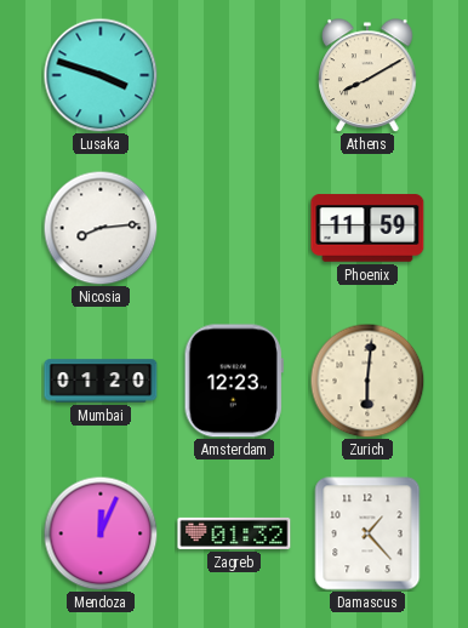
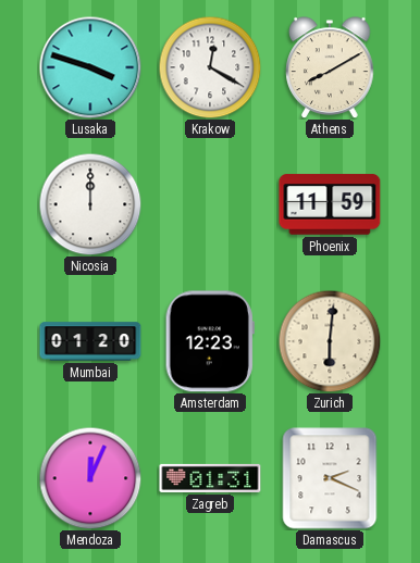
Krakow: none -> 12:20 (210, 67)
Nicosia: 8:14 -> 12:00 (90, 204)
Zagreb: 01:32 -> 01:31 (210, 478)
Damascus: 1:23 -> 2:19 (330, 478)
